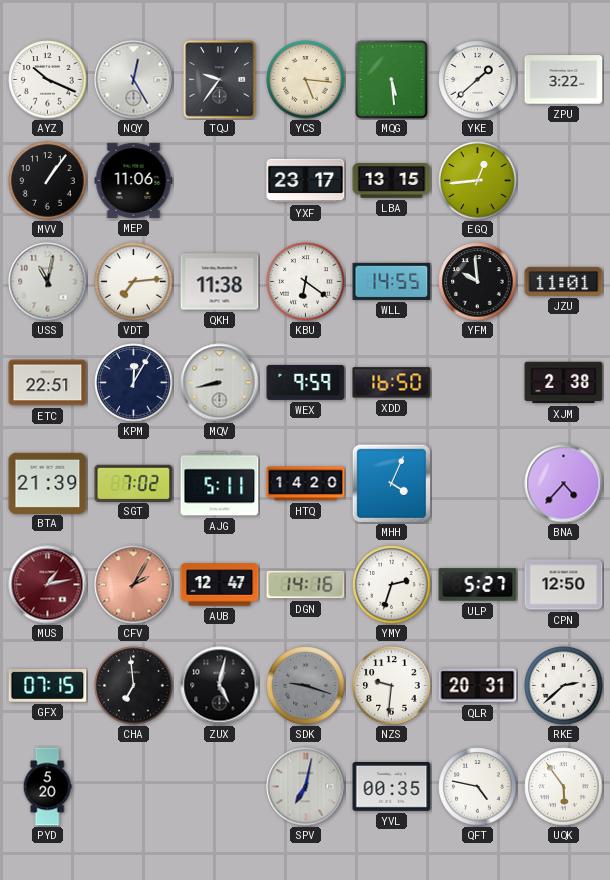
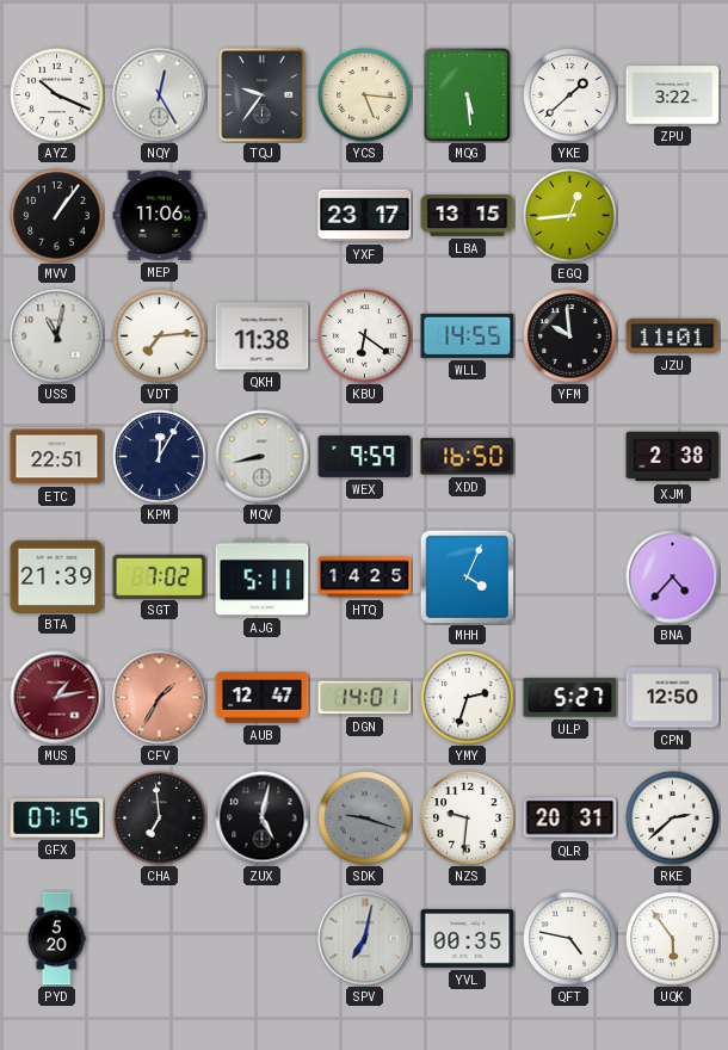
HTQ: 14:20 -> 14:25 (365, 577)
CFV: 2:05 -> 1:35 (160, 698)
DGN: 14:16 -> 14:01 (365, 698)
